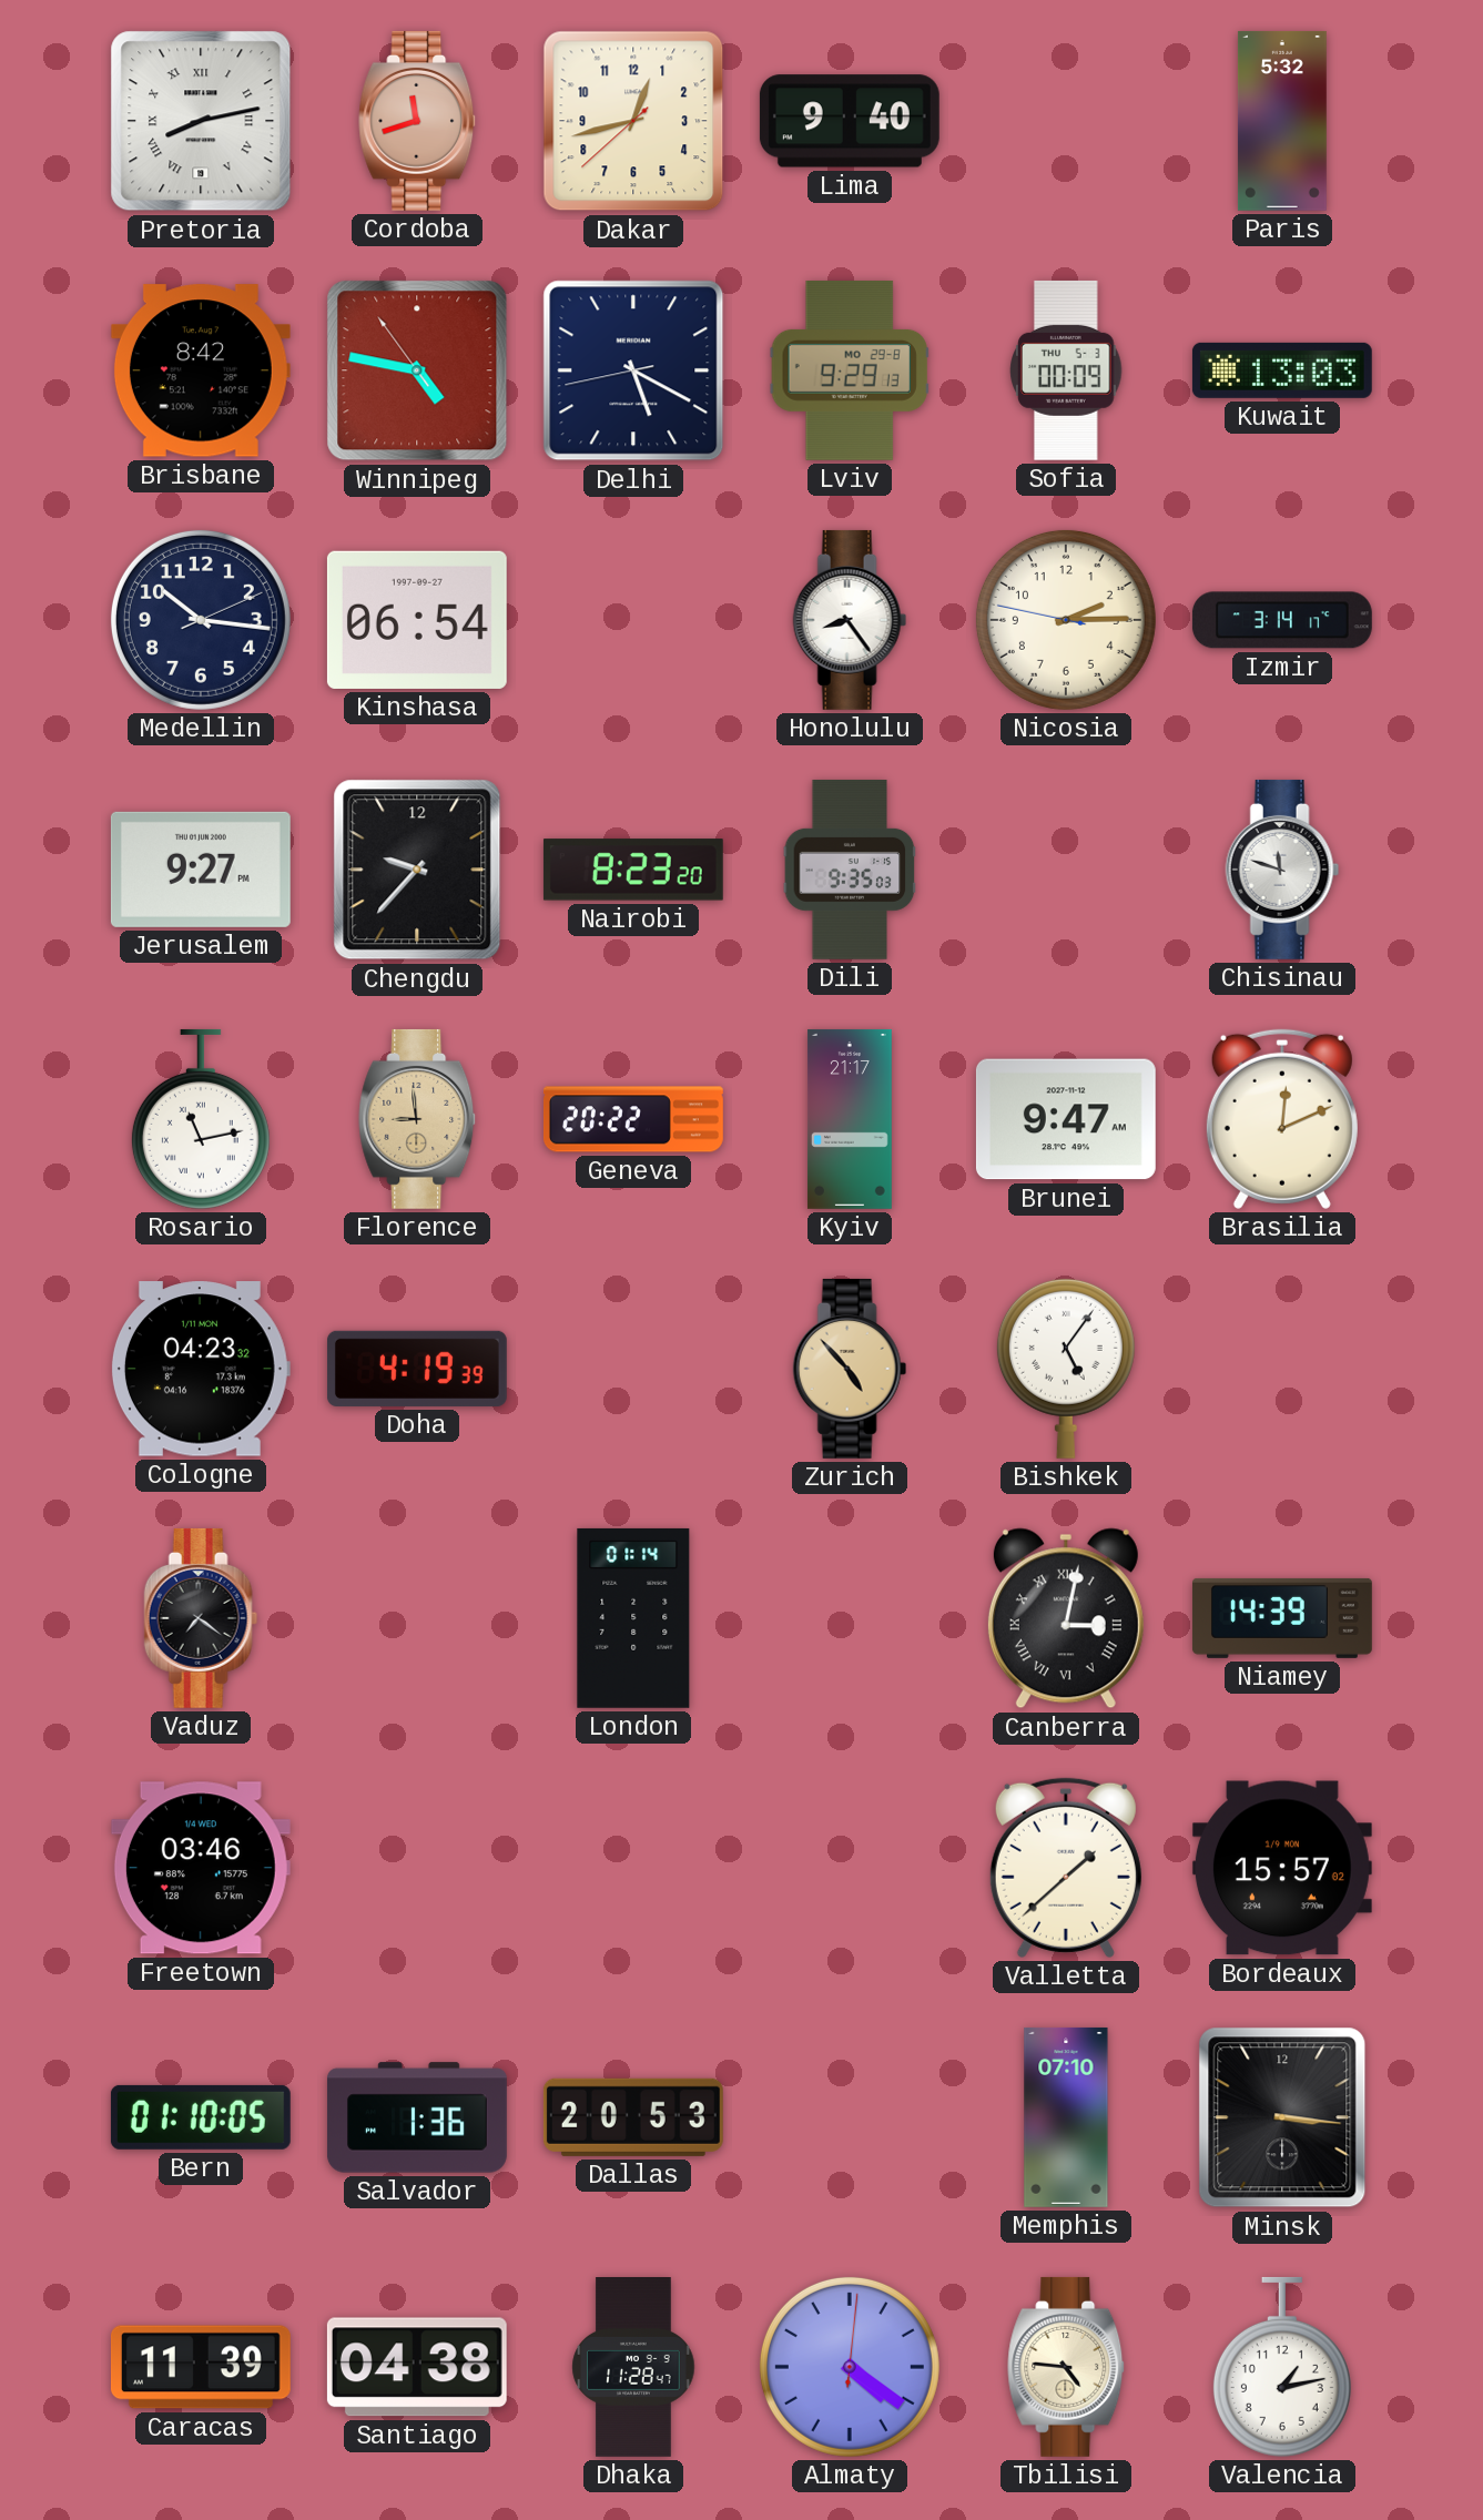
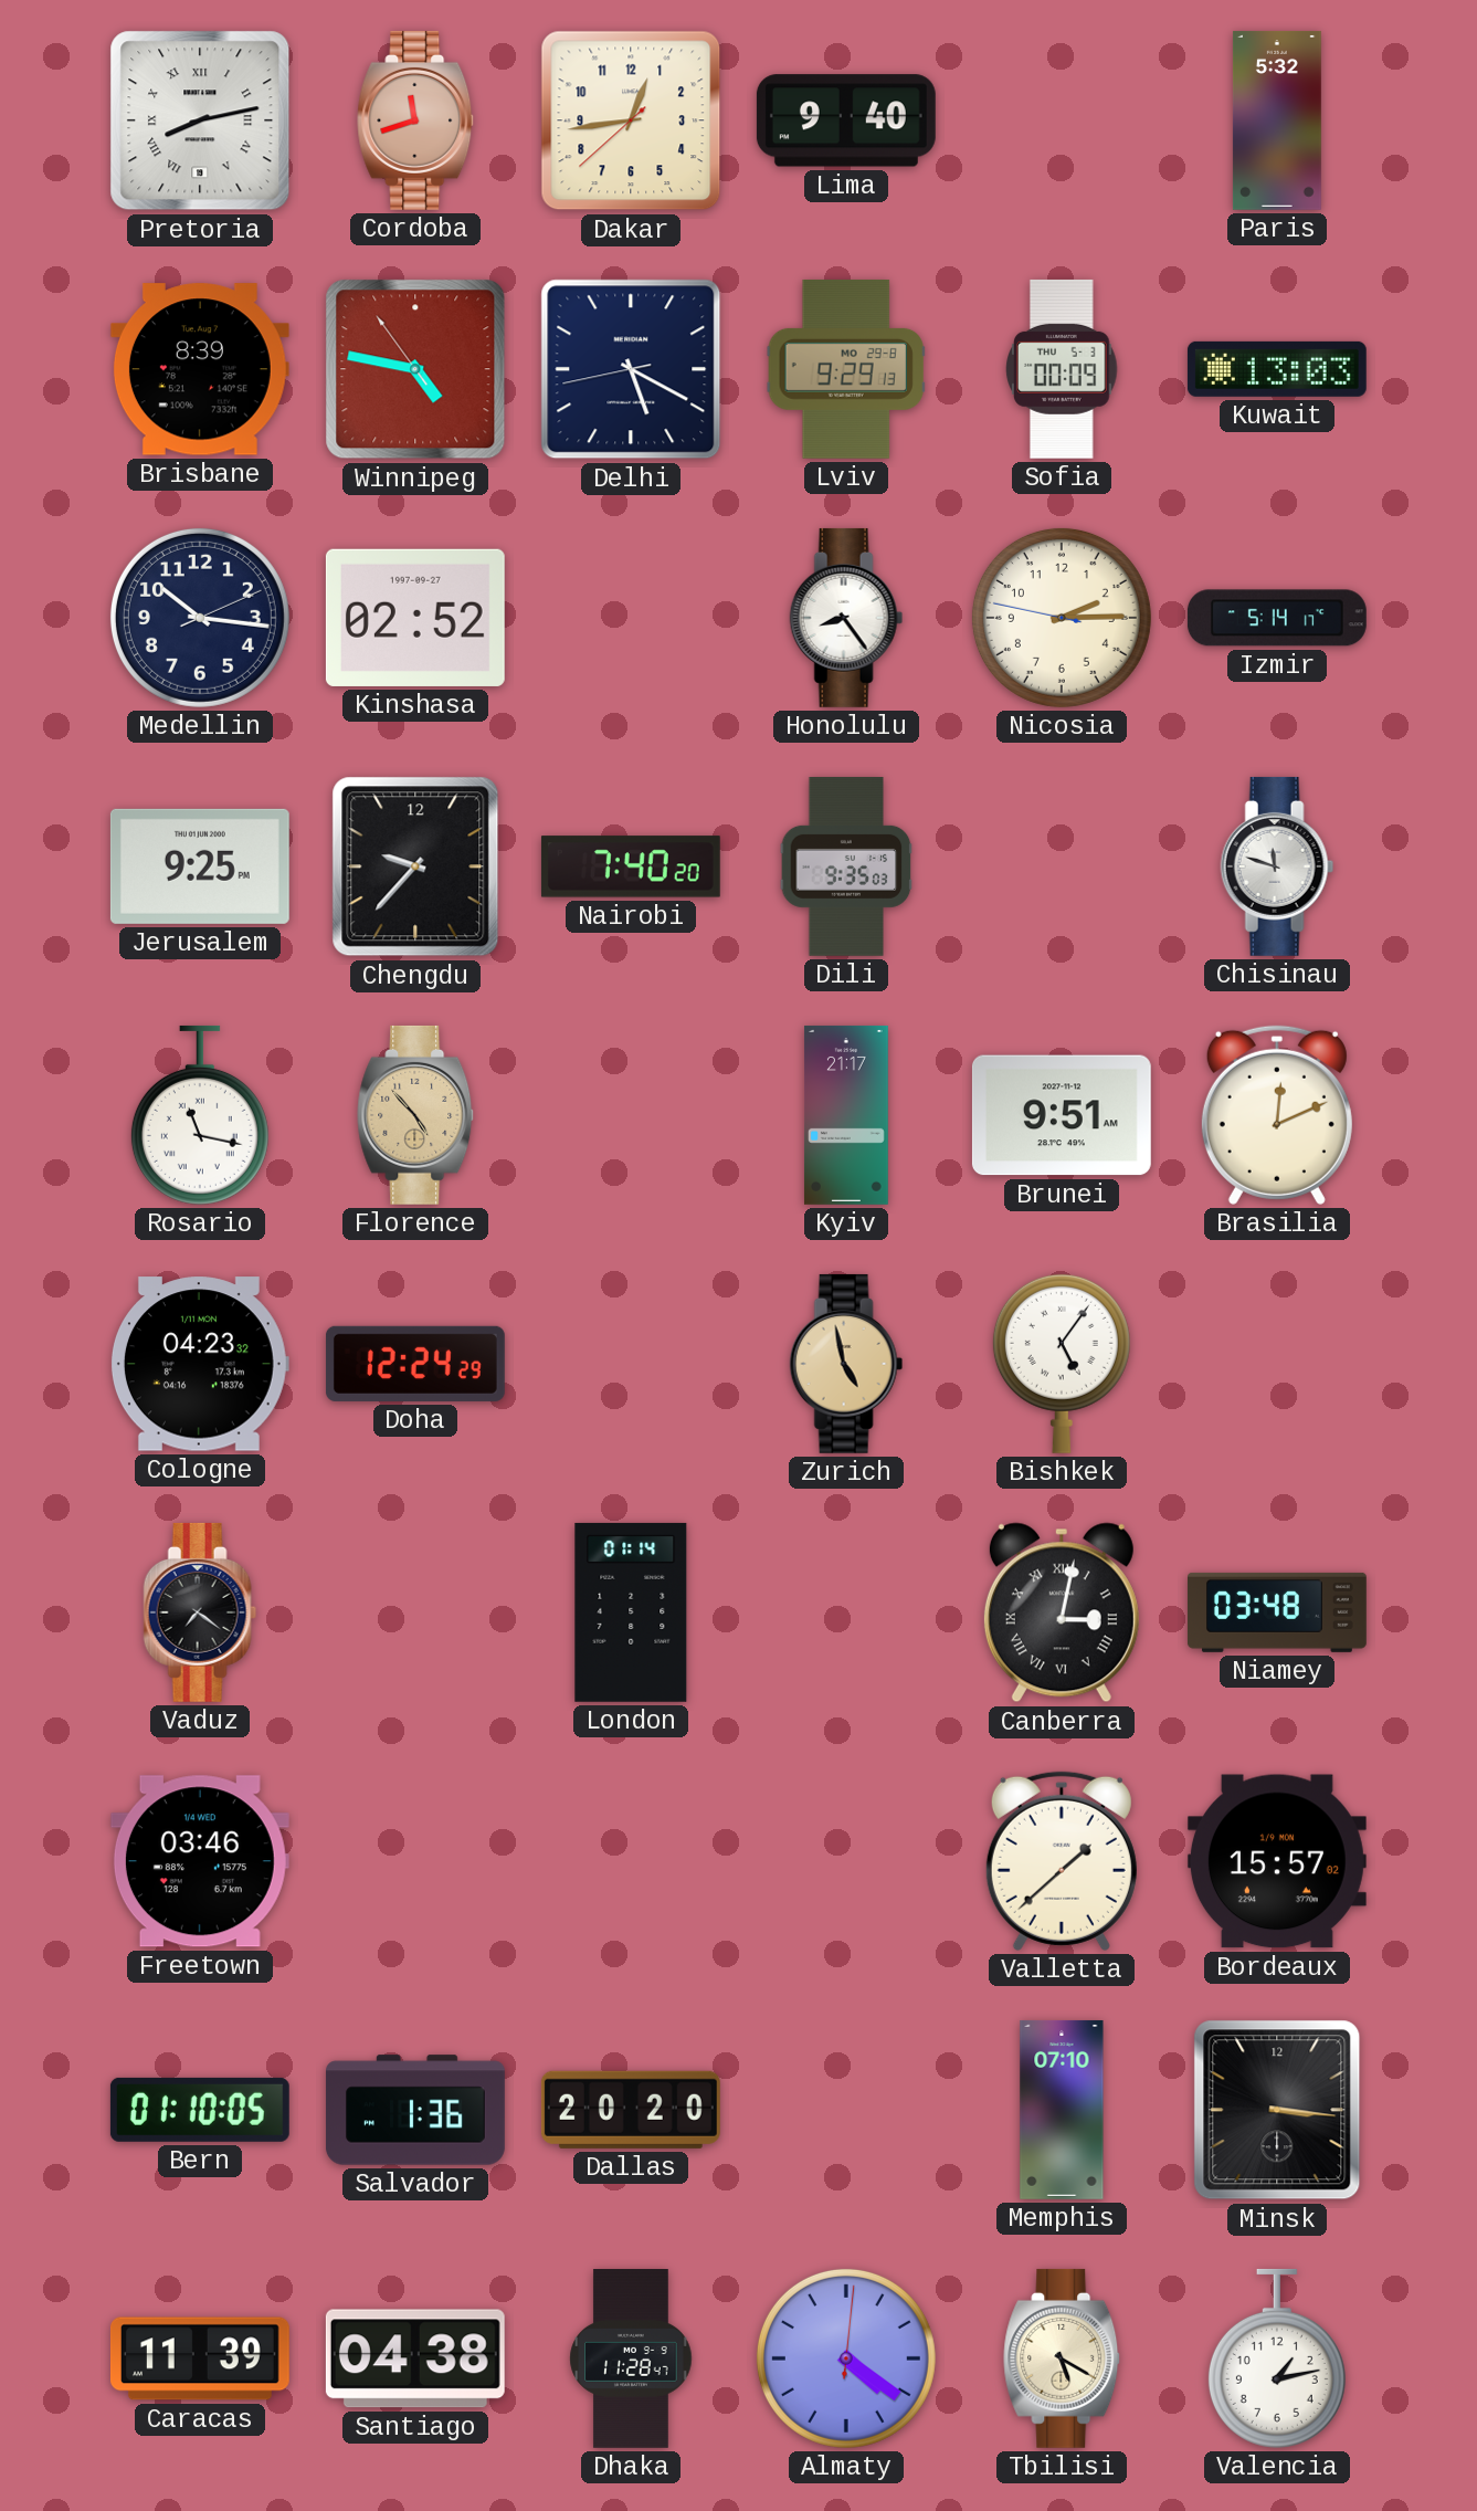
Dakar: 12:42 -> 12:43 (631, 120)
Brisbane: 8:42 -> 8:39 (200, 369)
Kinshasa: 06:54 -> 02:52 (415, 618)
Izmir: 3:14 -> 5:14 (1277, 618)
Jerusalem: 9:27 -> 9:25 (200, 866)
Nairobi: 8:23 -> 7:40 (631, 866)
Rosario: 11:13 -> 11:17 (200, 1115)
Florence: 8:59 -> 4:53 (416, 1115)
Geneva: 20:22 -> none (633, 1119)
Brunei: 9:47 -> 9:51 (1062, 1115)
Doha: 4:19 -> 12:24 (415, 1364)
Zurich: 4:53 -> 4:58 (846, 1364)
Niamey: 14:39 -> 03:48 (1277, 1612)
Dallas: 20:53 -> 20:20 (631, 2110)
Tbilisi: 4:46 -> 5:20 (1063, 2358)
